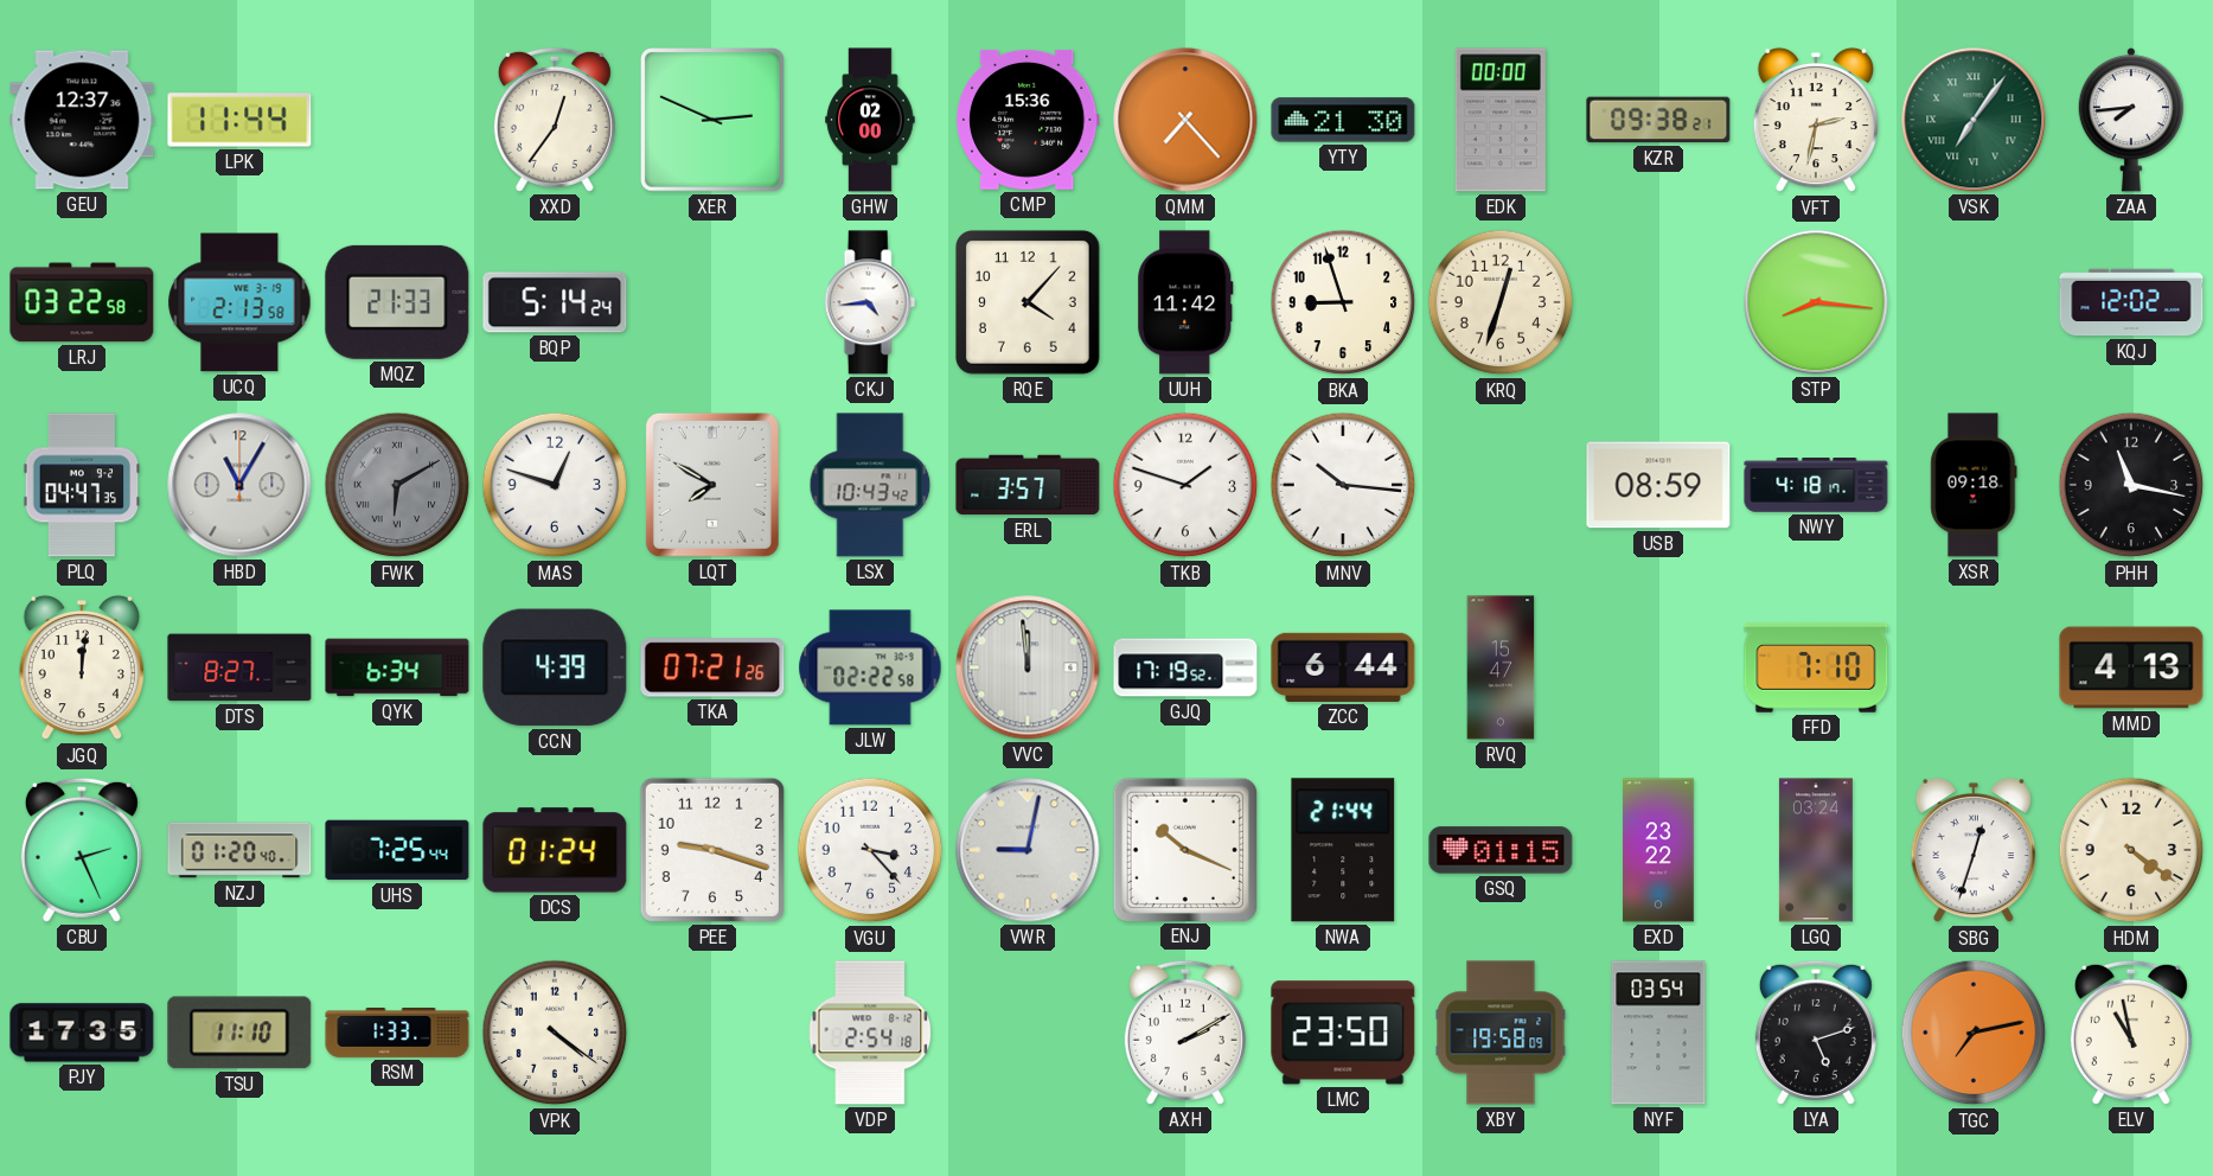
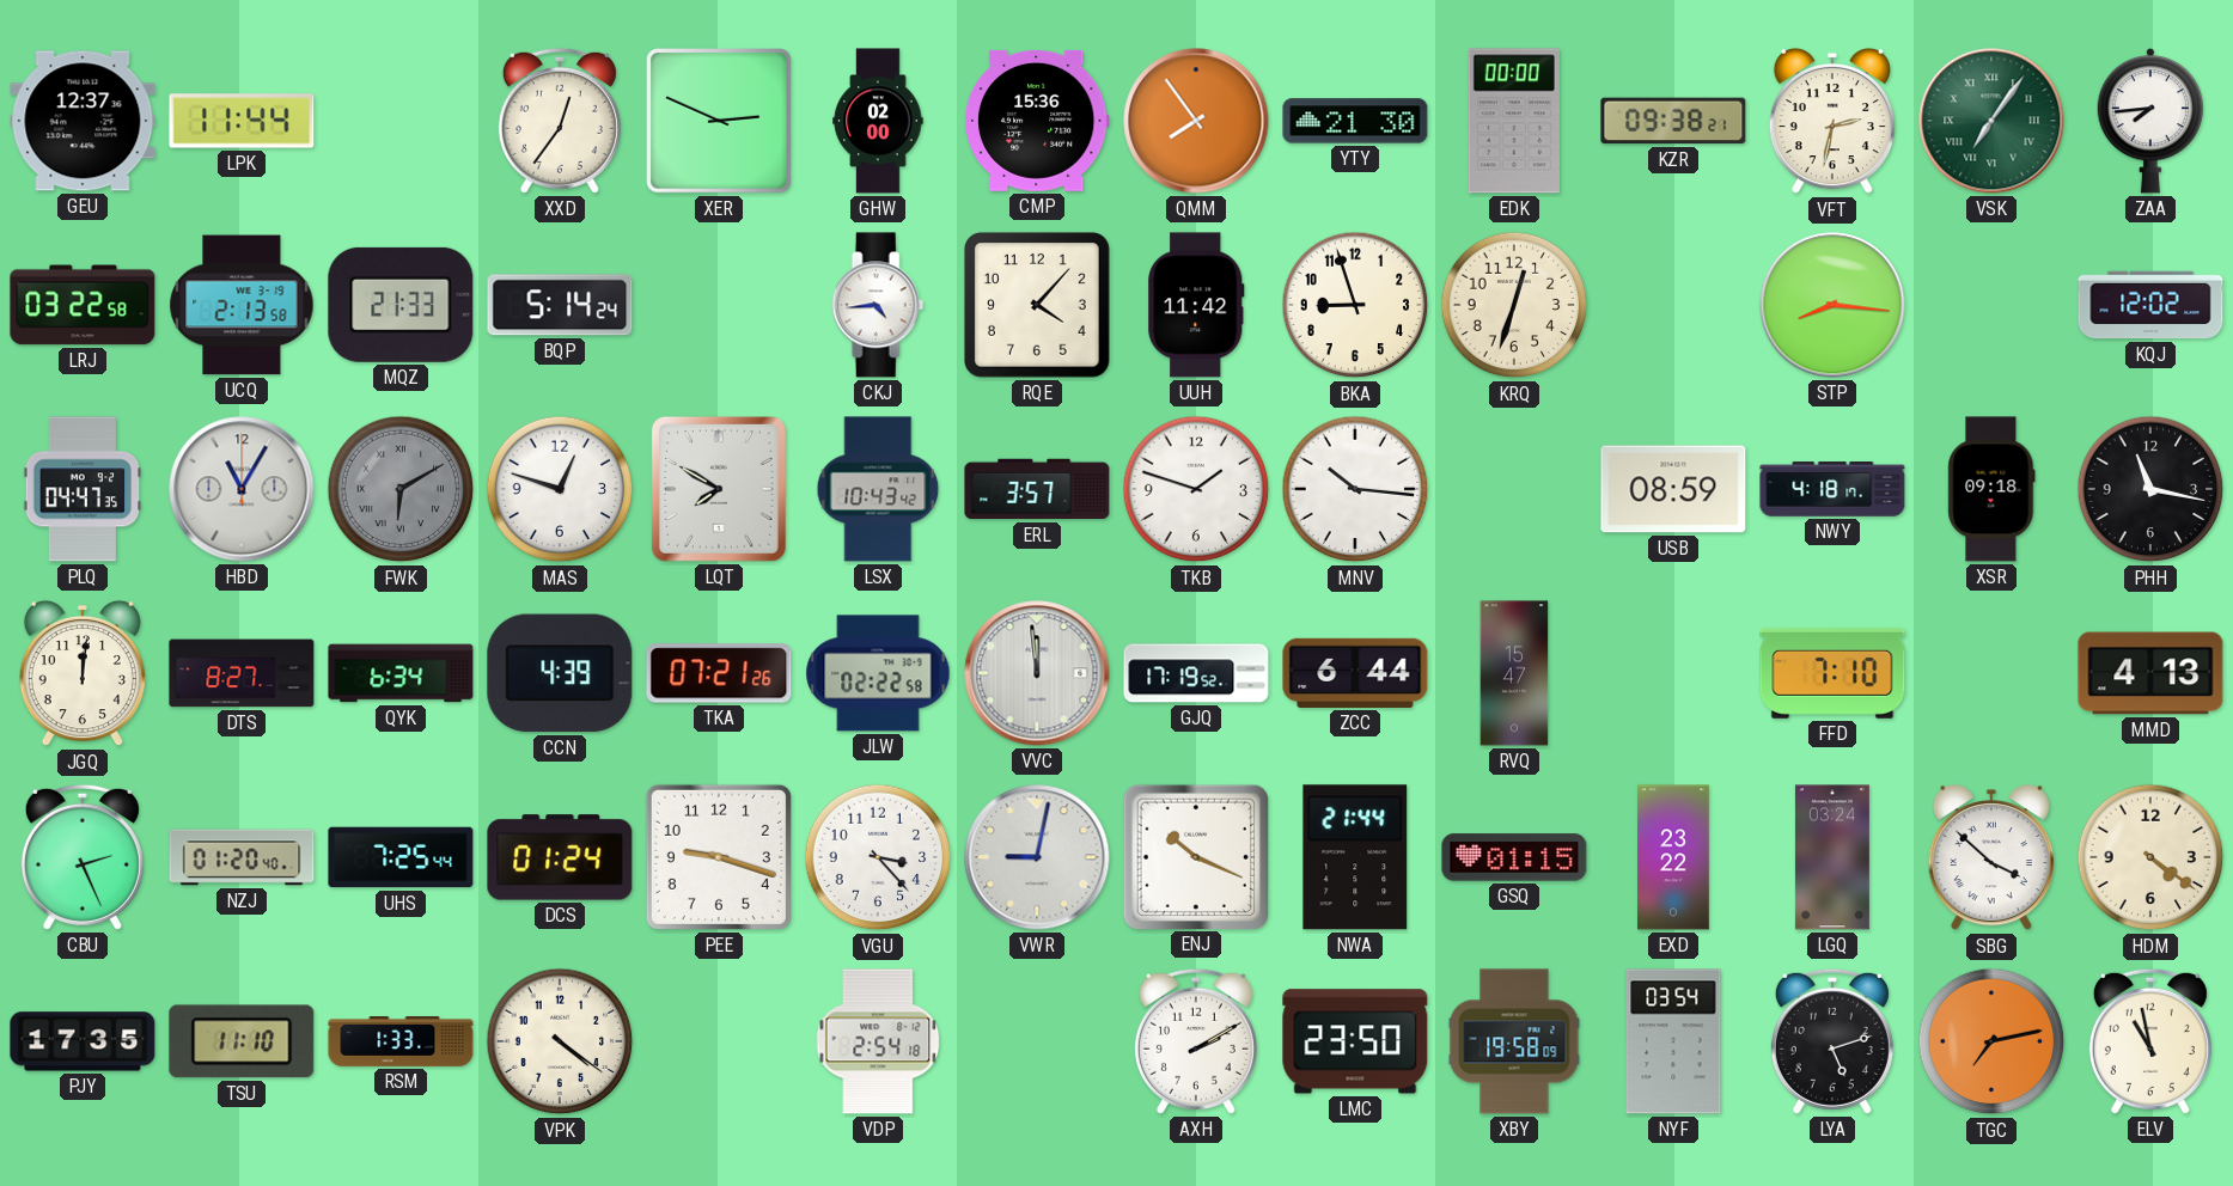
QMM: 7:23 -> 7:54 (1196, 121)
SBG: 12:33 -> 3:52 (1991, 857)
